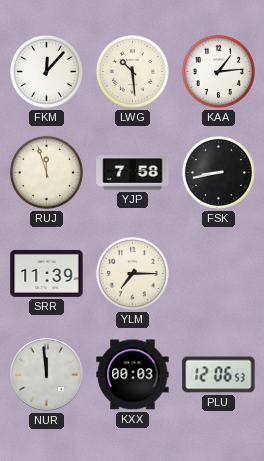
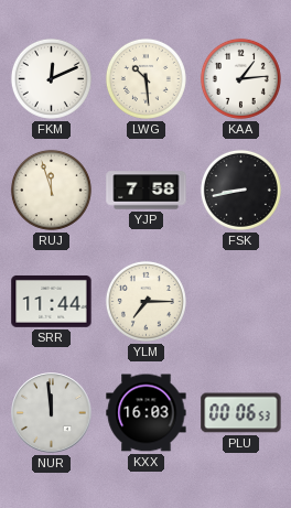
FKM: 12:07 -> 12:11 (51, 78)
SRR: 11:39 -> 11:44 (52, 301)
KXX: 00:03 -> 16:03 (147, 413)
PLU: 12:06 -> 00:06 (241, 413)
